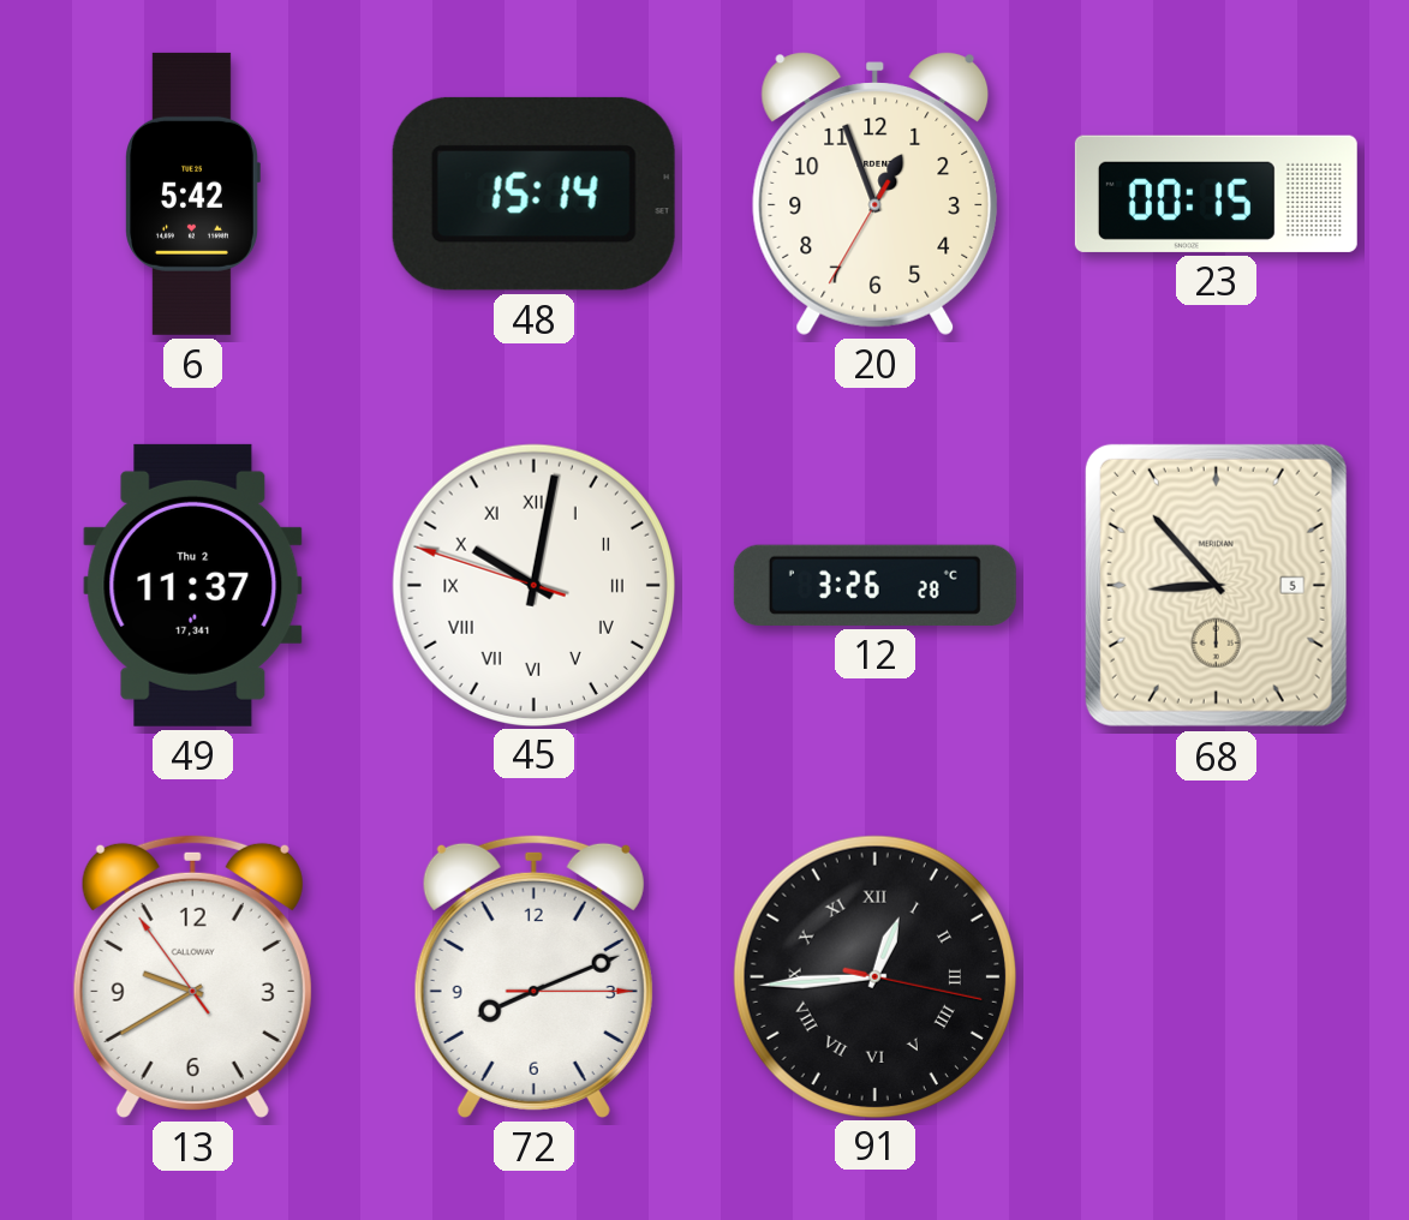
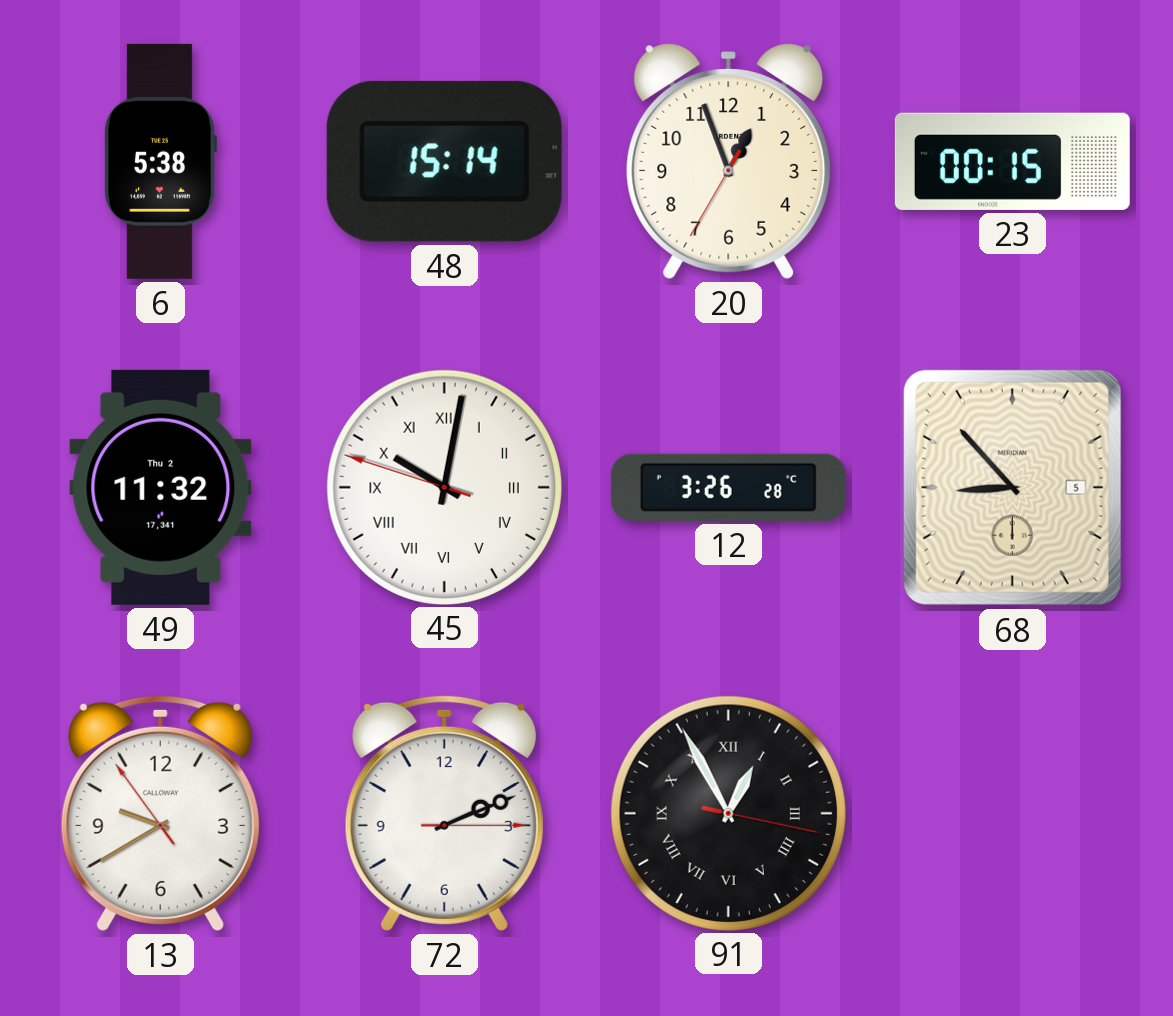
6: 5:42 -> 5:38 (160, 161)
49: 11:37 -> 11:32 (161, 487)
72: 8:11 -> 2:11 (444, 813)
91: 12:44 -> 12:55 (728, 813)
